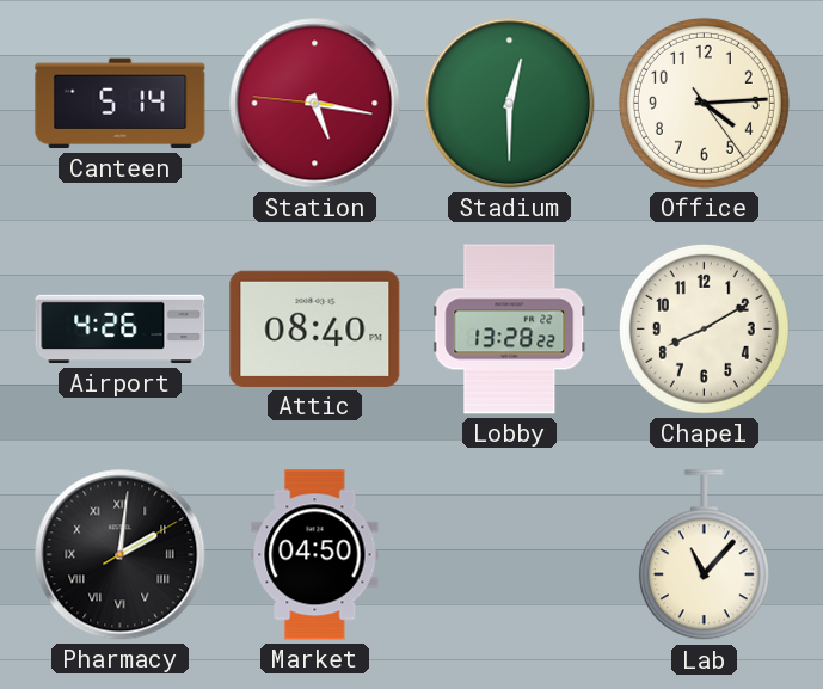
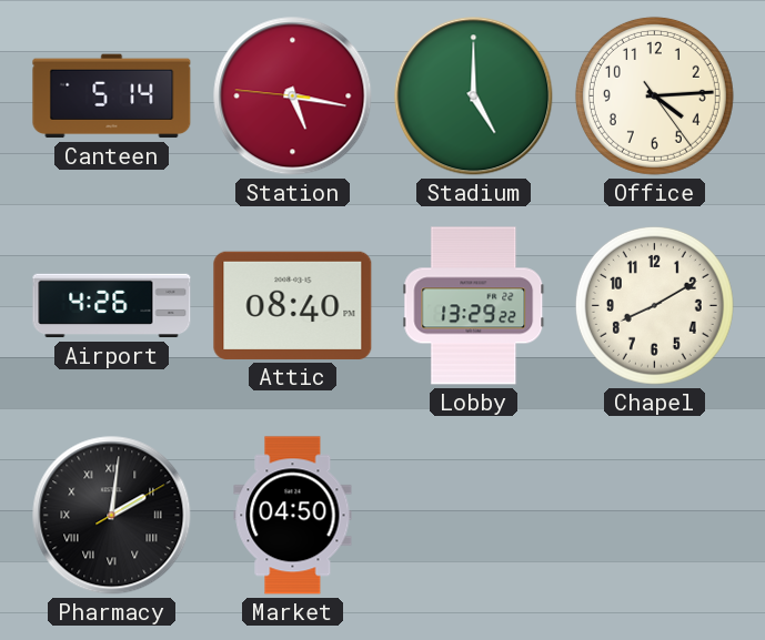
Stadium: 12:30 -> 5:00 (474, 96)
Lobby: 13:28 -> 13:29 (474, 306)
Lab: 11:07 -> none (704, 555)
